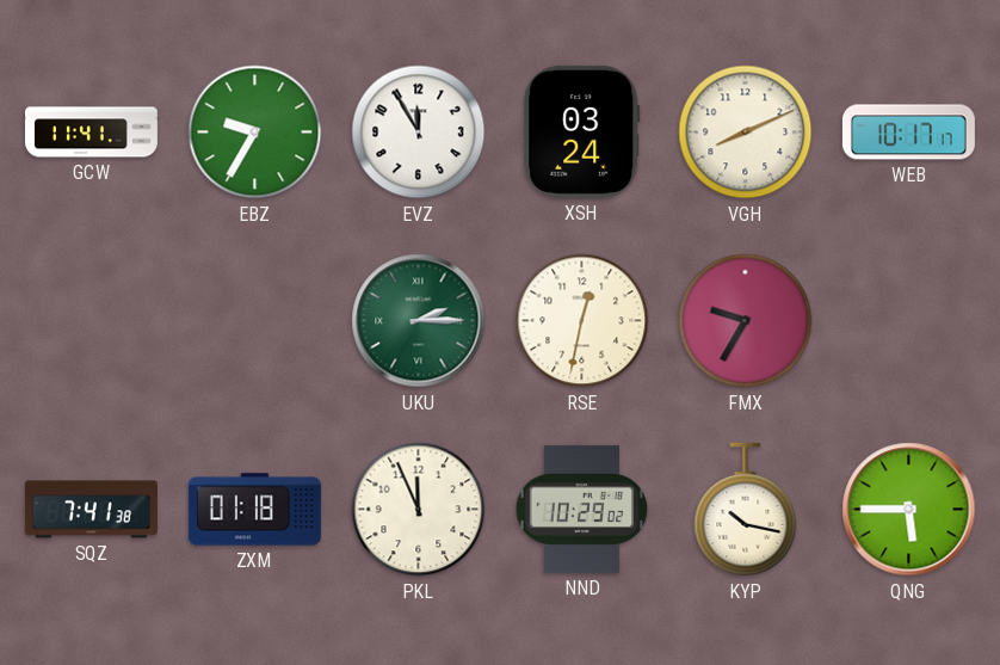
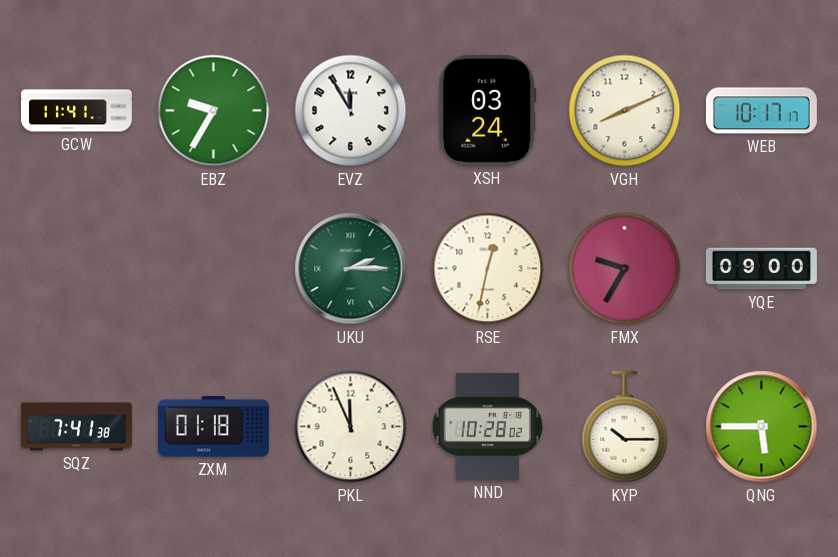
YQE: none -> 09:00 (761, 269)
NND: 10:29 -> 10:28 (487, 426)
KYP: 10:17 -> 10:15 (625, 427)
